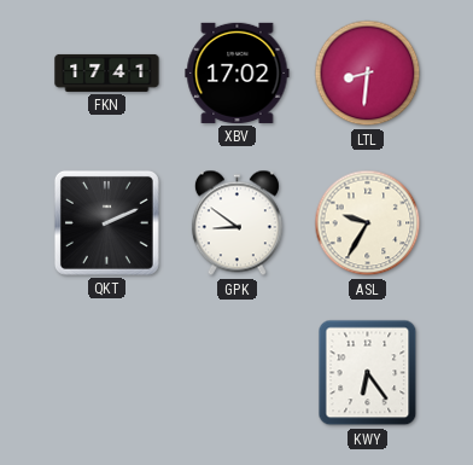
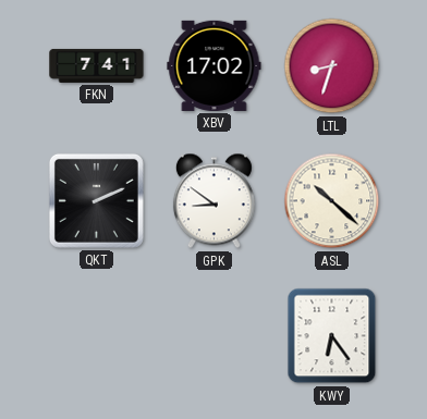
FKN: 17:41 -> 7:41 (97, 65)
LTL: 8:31 -> 8:33 (332, 66)
ASL: 9:35 -> 10:22 (332, 201)
